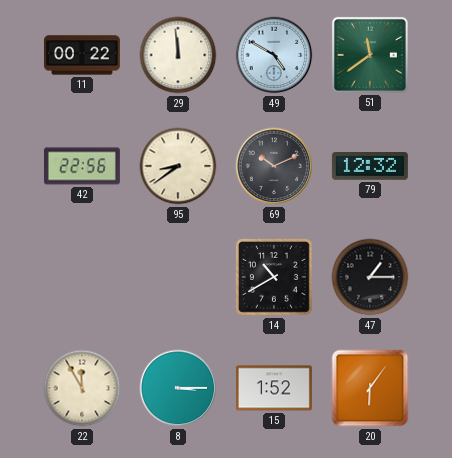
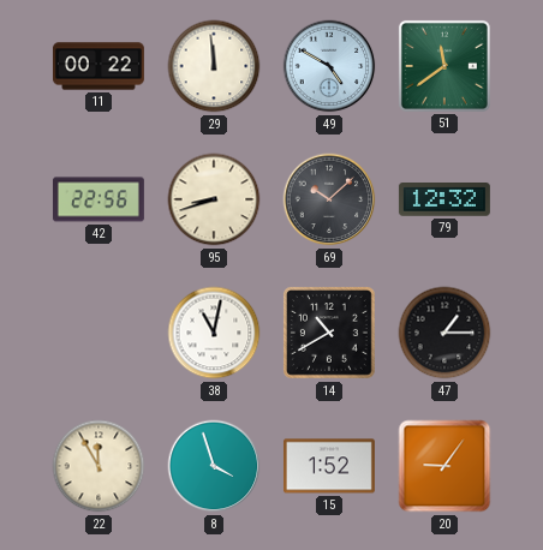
95: 8:39 -> 8:42 (214, 199)
69: 10:11 -> 10:08 (329, 199)
38: none -> 11:02 (214, 333)
8: 3:15 -> 3:57 (214, 466)
20: 6:06 -> 9:06 (444, 466)
